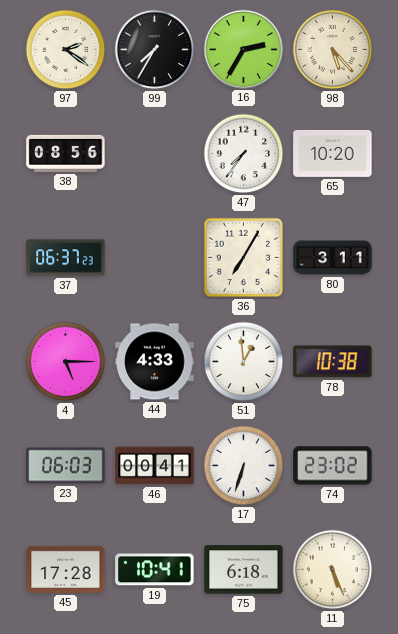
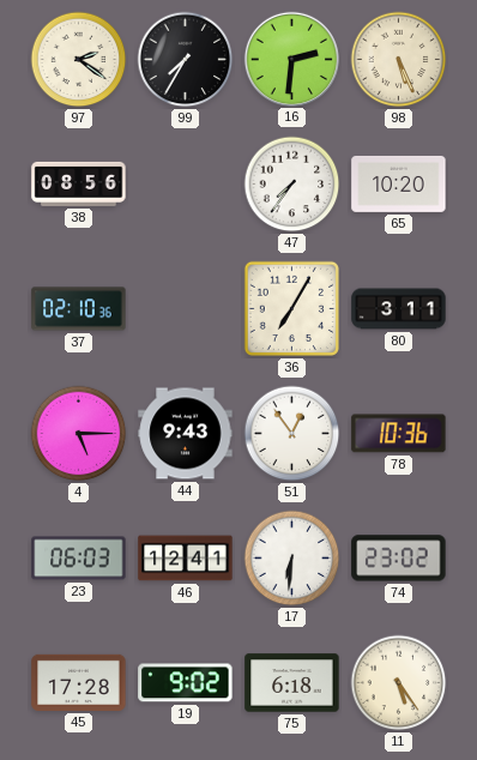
16: 2:35 -> 2:31 (291, 59)
98: 5:23 -> 5:26 (399, 60)
37: 06:37 -> 02:10 (79, 309)
44: 4:33 -> 9:43 (186, 434)
51: 12:59 -> 12:54 (292, 434)
78: 10:38 -> 10:36 (399, 434)
46: 00:41 -> 12:41 (186, 559)
17: 6:33 -> 6:31 (292, 559)
19: 10:41 -> 9:02 (186, 683)
11: 5:26 -> 5:24 (399, 683)
